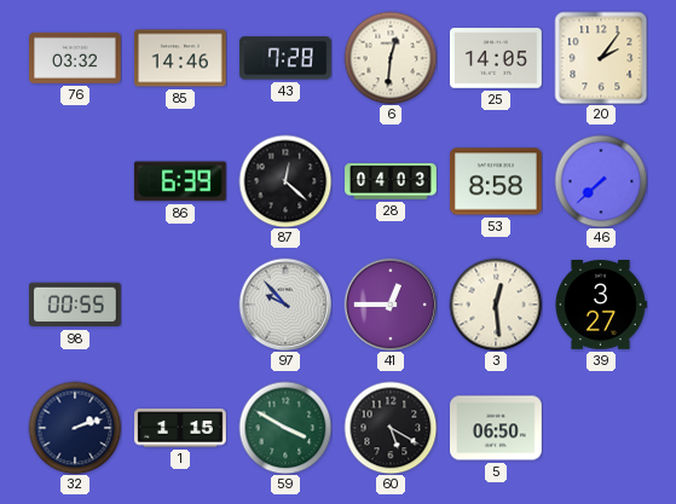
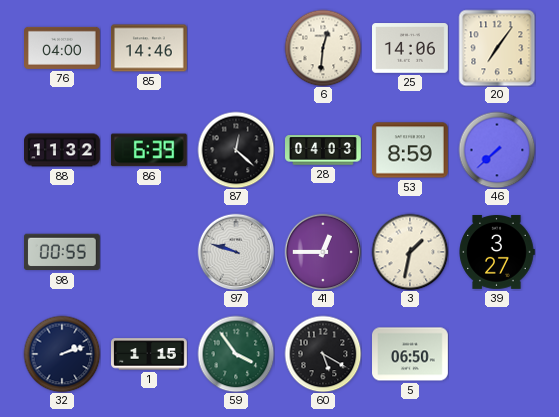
76: 03:32 -> 04:00 (63, 48)
43: 7:28 -> none (285, 58)
25: 14:05 -> 14:06 (411, 48)
20: 2:06 -> 7:06 (497, 48)
88: none -> 11:32 (63, 150)
53: 8:58 -> 8:59 (410, 150)
97: 9:53 -> 9:48 (236, 252)
3: 12:29 -> 1:32 (410, 252)
59: 3:50 -> 3:54 (236, 354)
